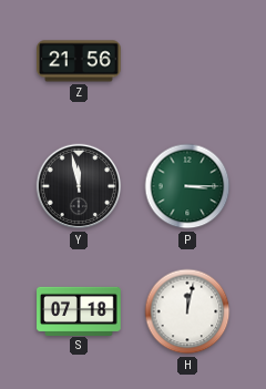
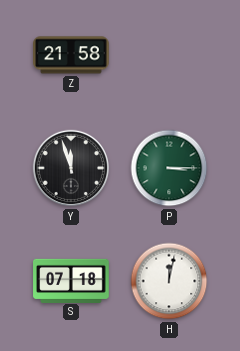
Z: 21:56 -> 21:58 (72, 55)
Y: 11:58 -> 11:57 (71, 168)
